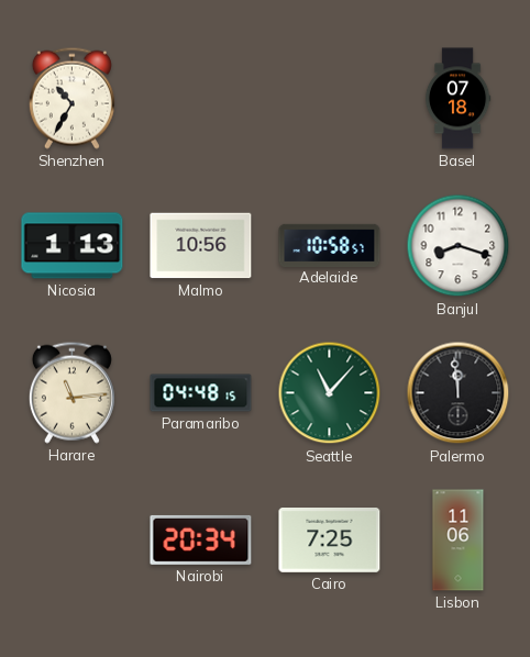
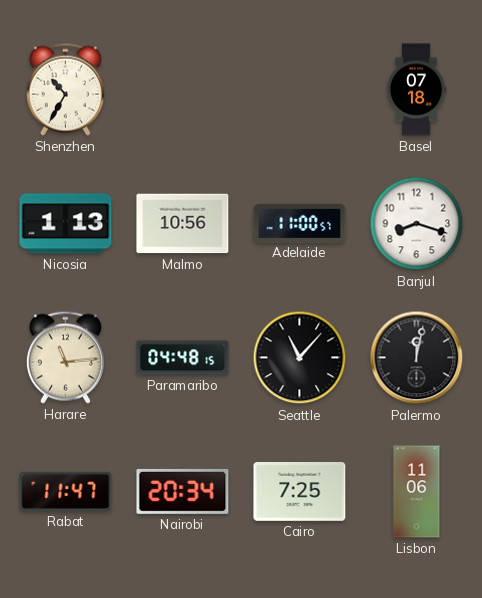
Adelaide: 10:58 -> 11:00 (300, 223)
Seattle dial: green -> black (300, 358)
Palermo: 11:59 -> 12:02 (417, 358)
Rabat: none -> 11:47 (66, 491)
